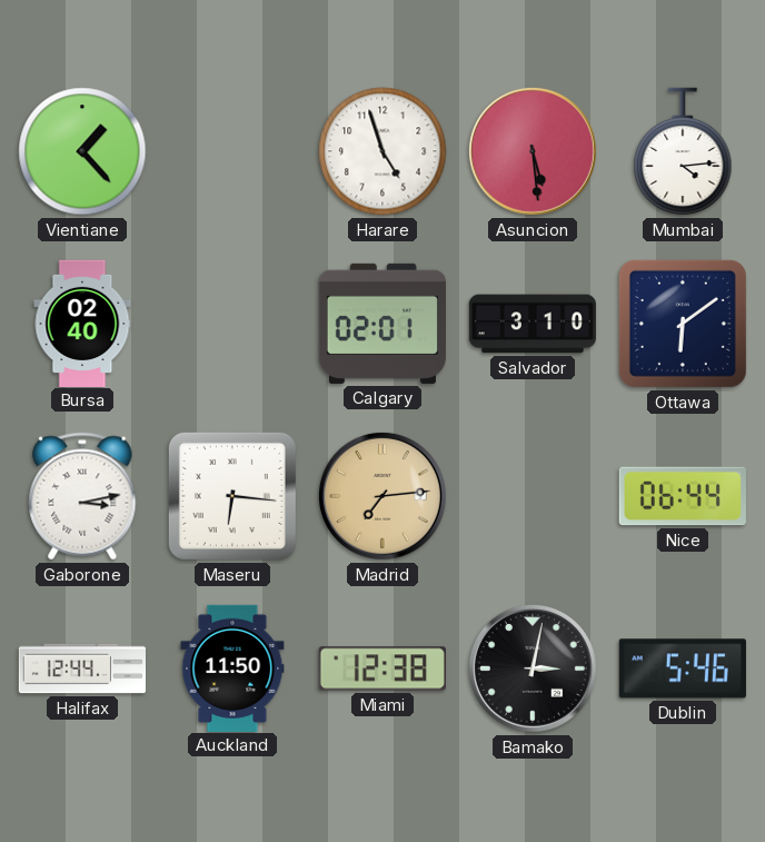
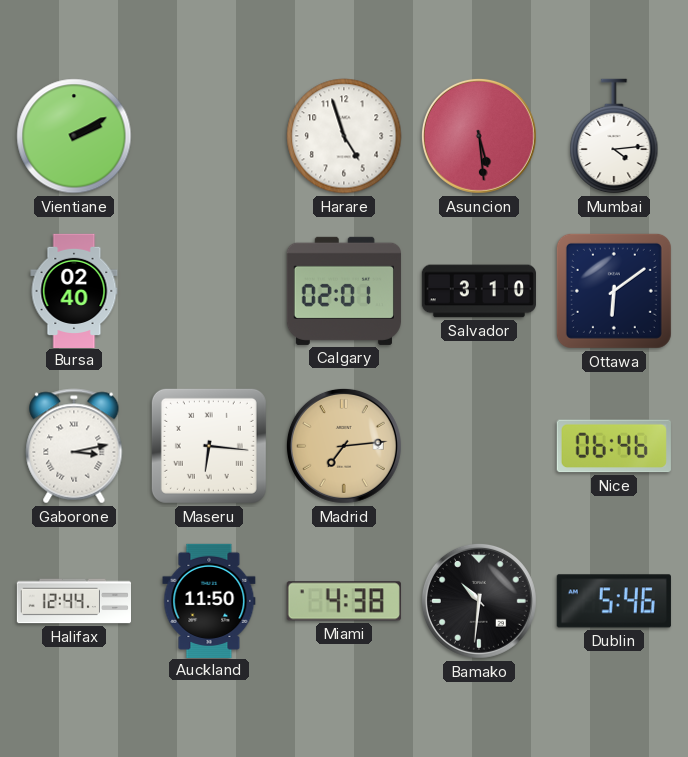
Vientiane: 1:23 -> 2:10 (74, 136)
Nice: 06:44 -> 06:46 (614, 446)
Miami: 12:38 -> 4:38 (344, 601)
Bamako: 3:02 -> 10:31 (479, 601)
